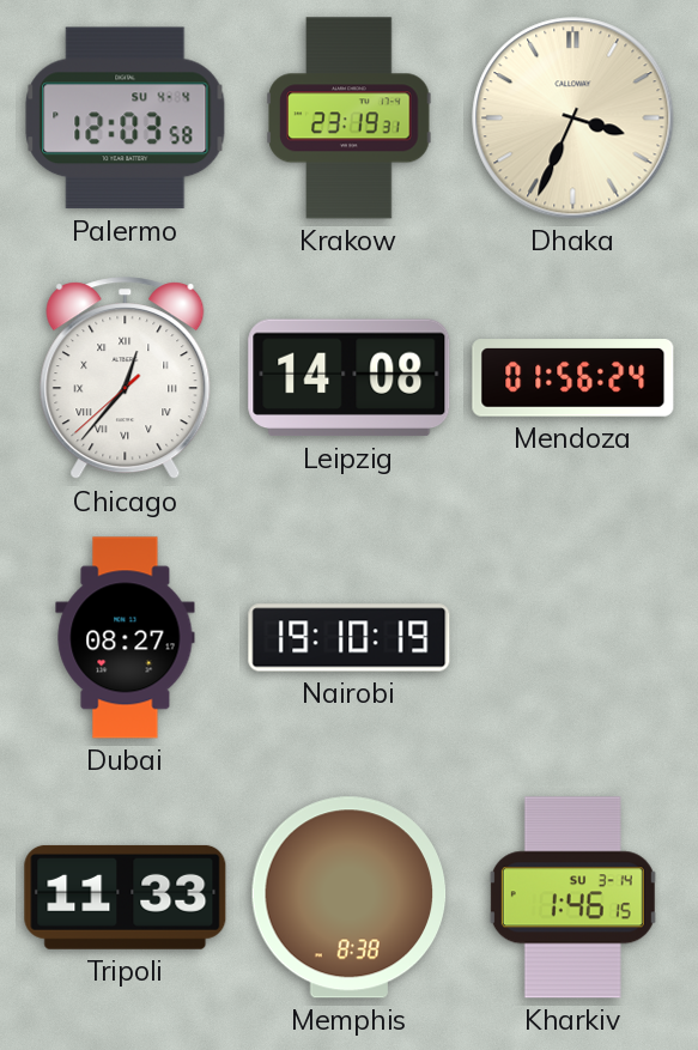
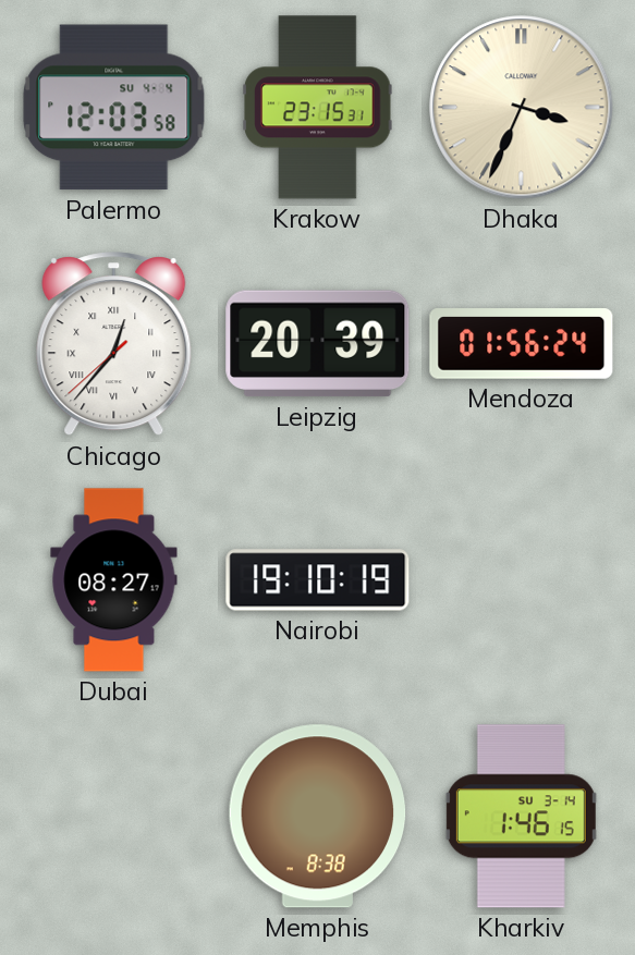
Krakow: 23:19 -> 23:15 (318, 108)
Leipzig: 14:08 -> 20:39 (318, 344)
Tripoli: 11:33 -> none (126, 897)
